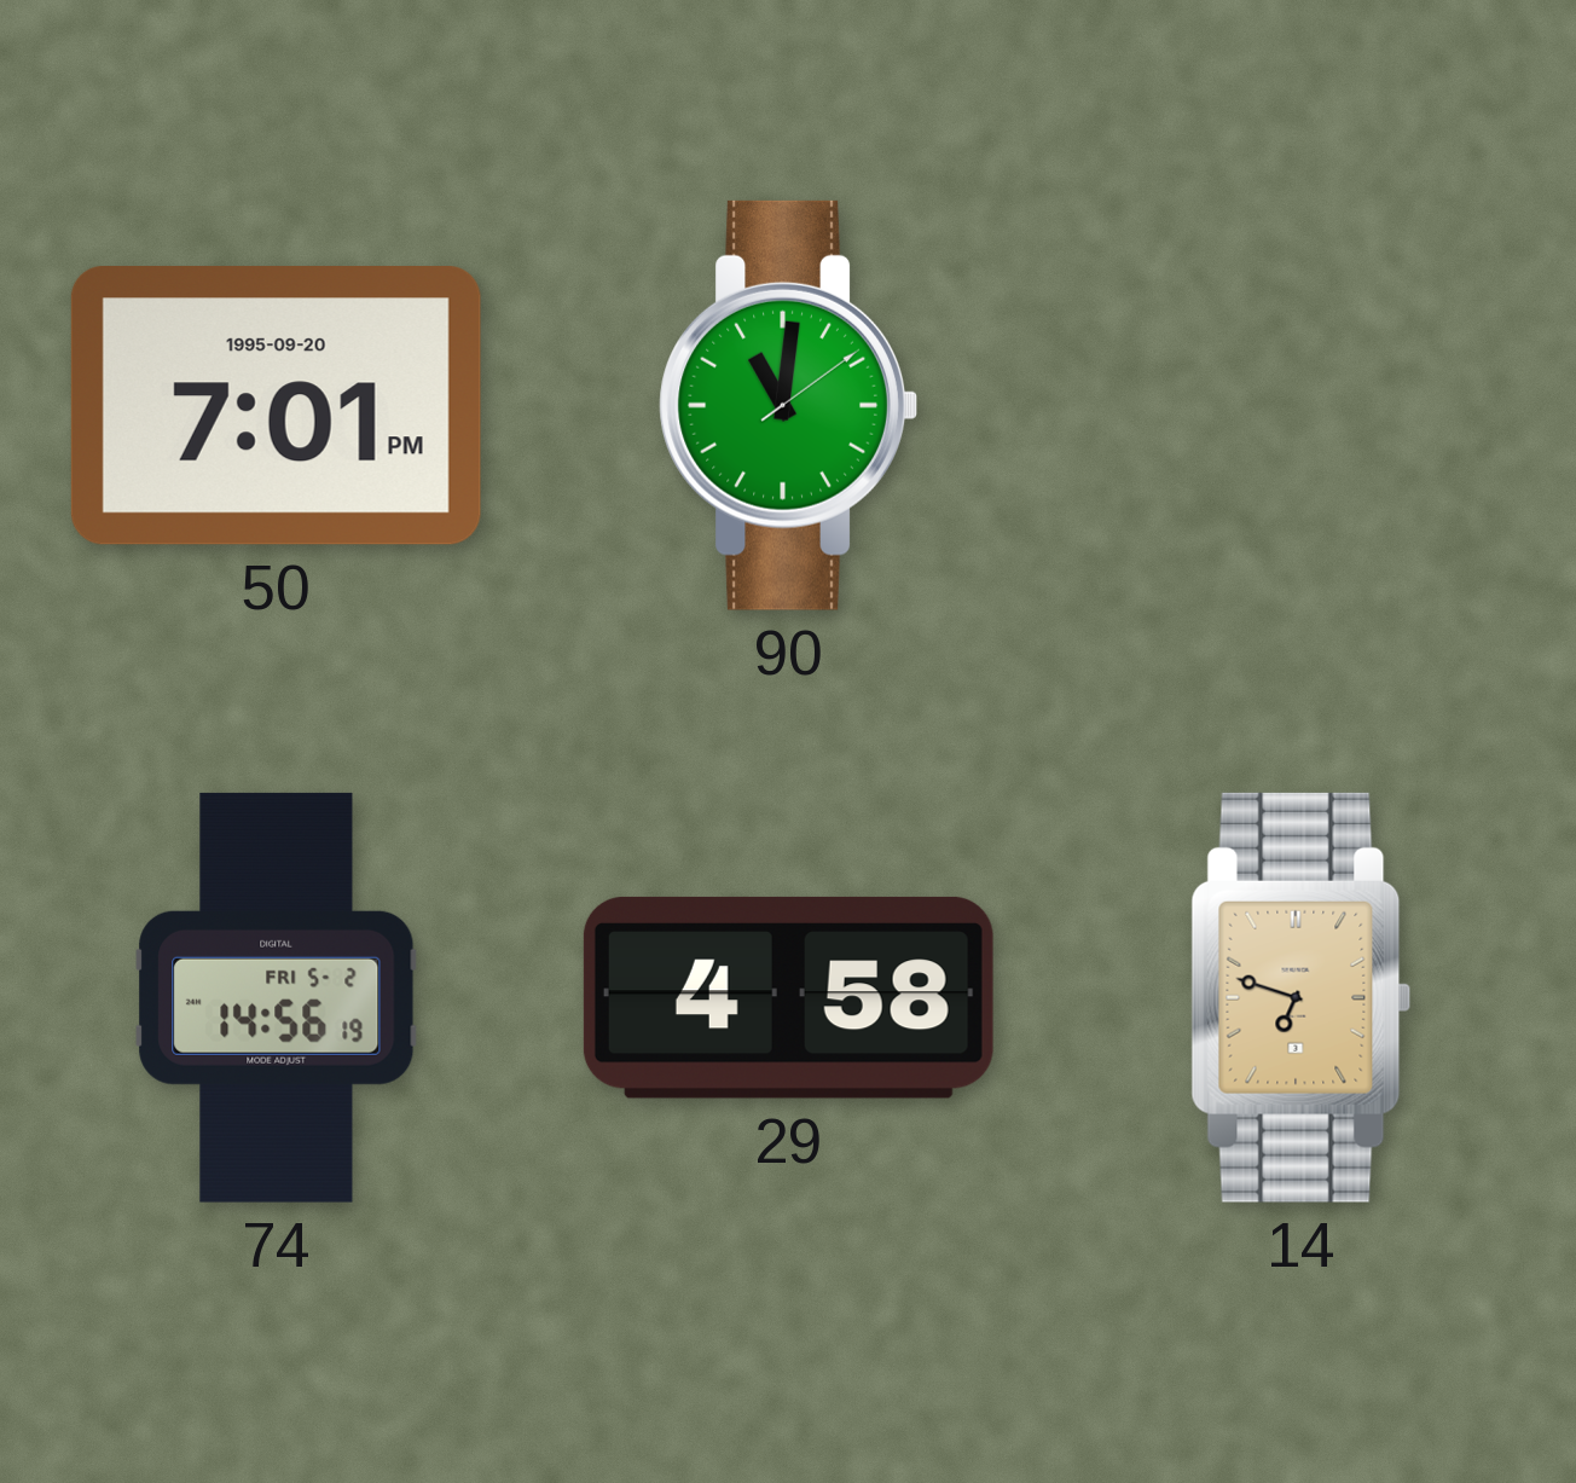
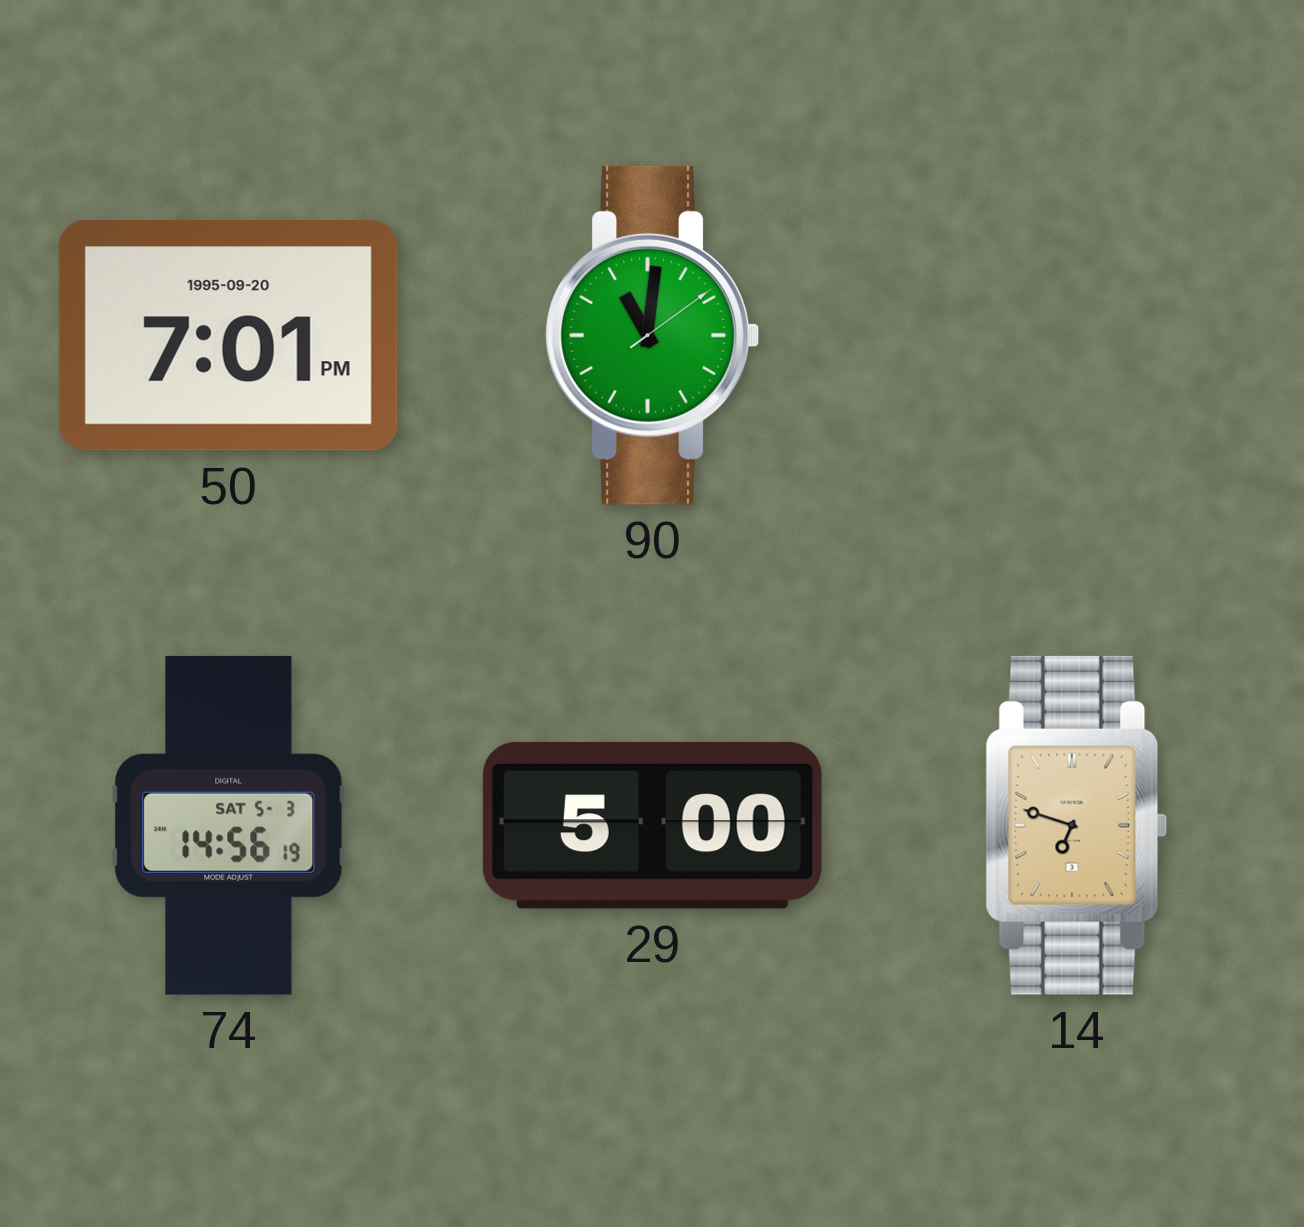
74 date: FRI 5-2 -> SAT 5-3 (229, 825)
29: 4:58 -> 5:00 (652, 825)
